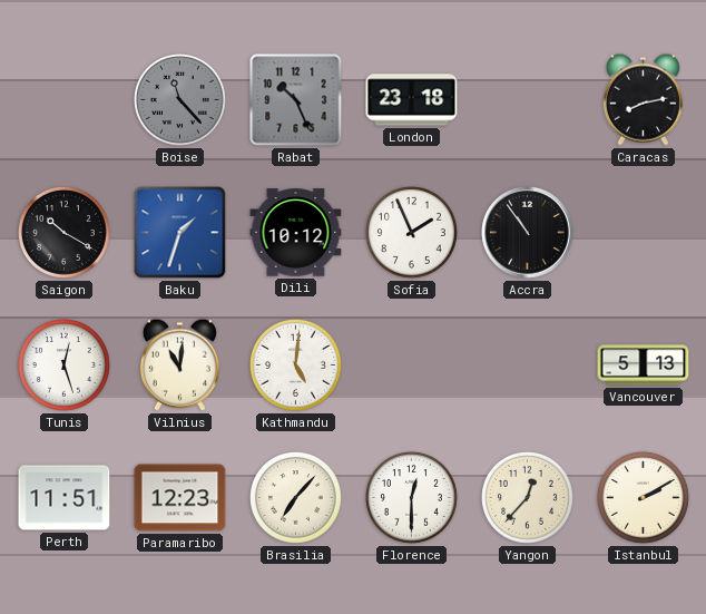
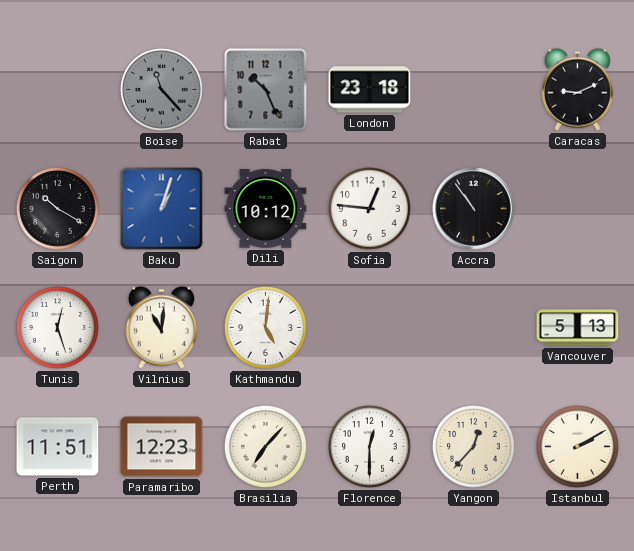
Caracas: 8:13 -> 9:11 (577, 89)
Baku: 1:33 -> 1:03 (162, 209)
Sofia: 1:56 -> 12:46 (370, 209)
